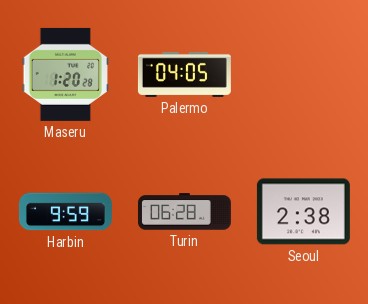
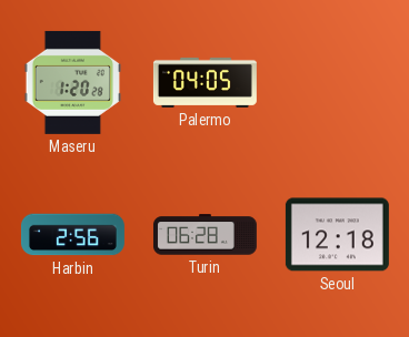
Harbin: 9:59 -> 2:56 (72, 235)
Seoul: 2:38 -> 12:18 (337, 235)
